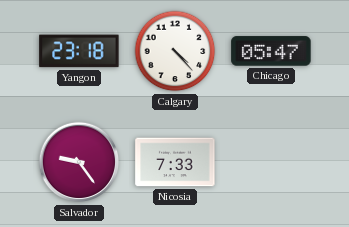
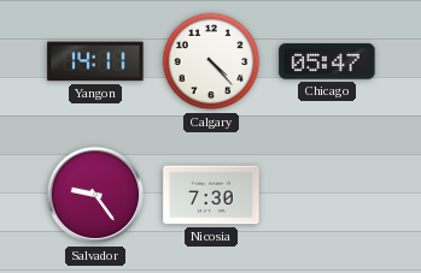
Yangon: 23:18 -> 14:11 (95, 61)
Nicosia: 7:33 -> 7:30 (211, 195)
